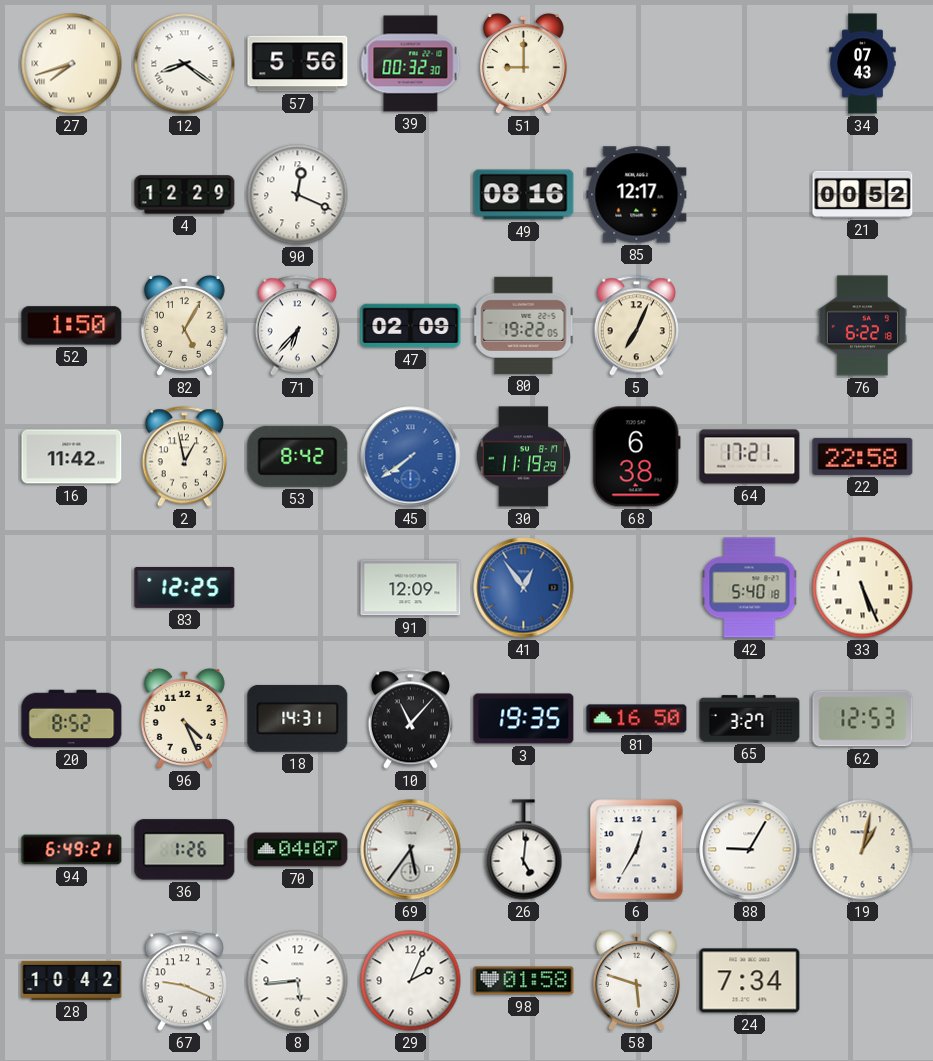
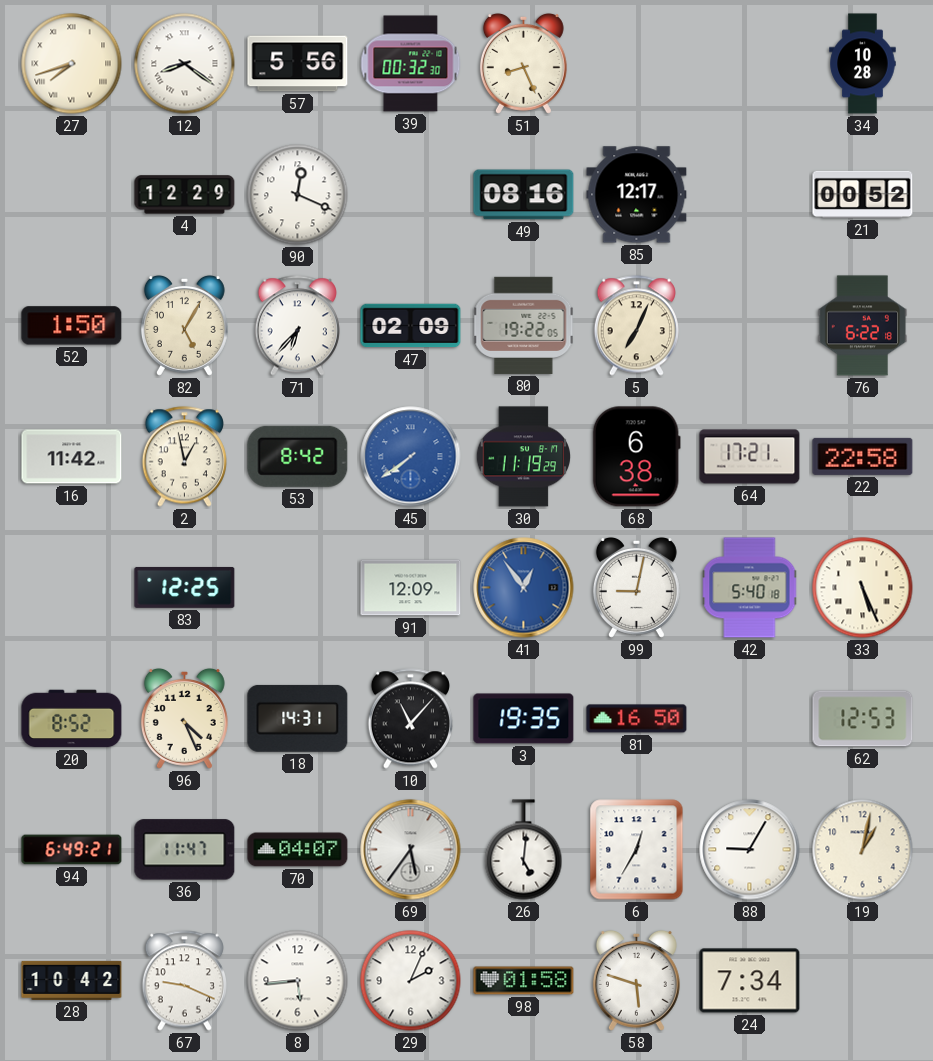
51: 9:00 -> 8:26 (523, 63)
34: 07:43 -> 10:28 (863, 64)
99: none -> 9:02 (636, 587)
65: 3:27 -> none (750, 719)
36: 1:26 -> 11:47 (185, 850)
